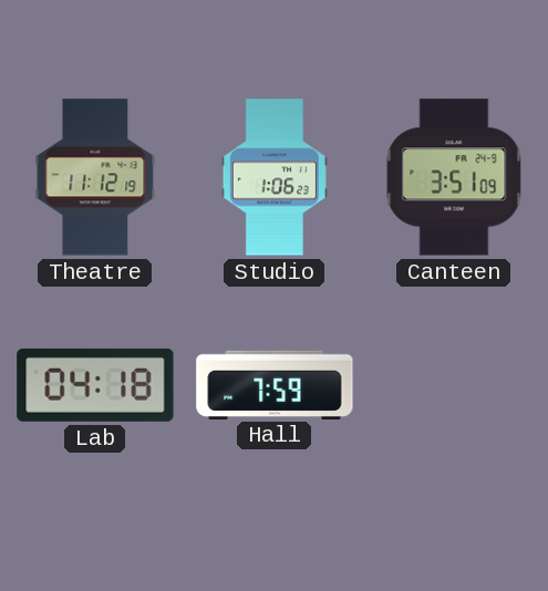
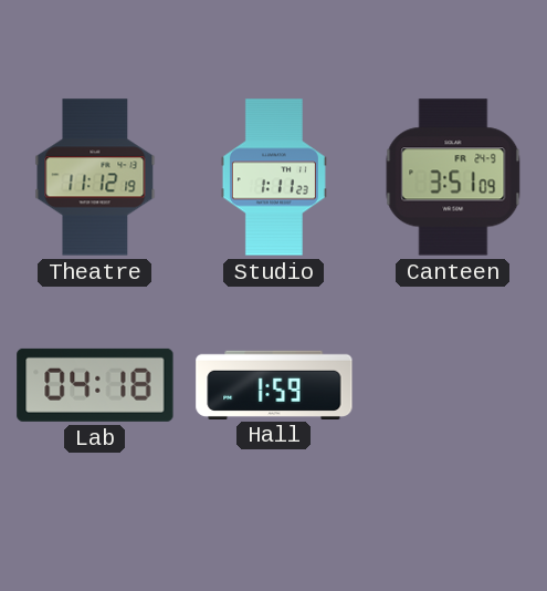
Studio: 1:06 -> 1:11 (274, 177)
Hall: 7:59 -> 1:59 (274, 384)
